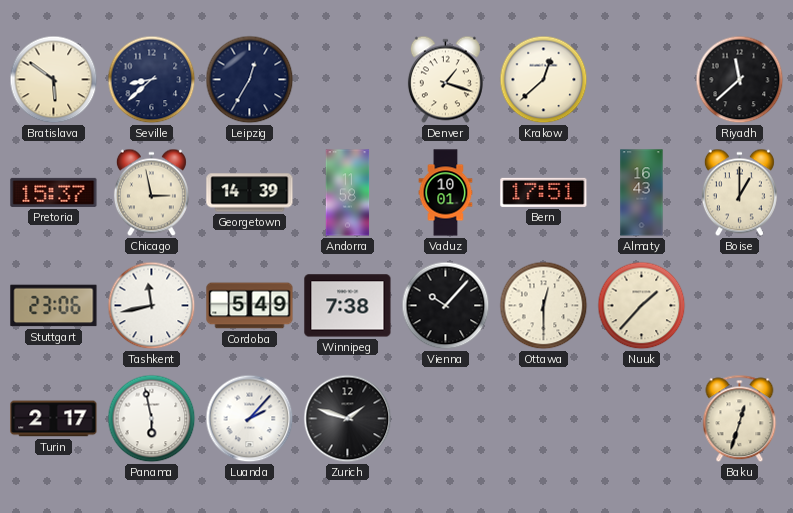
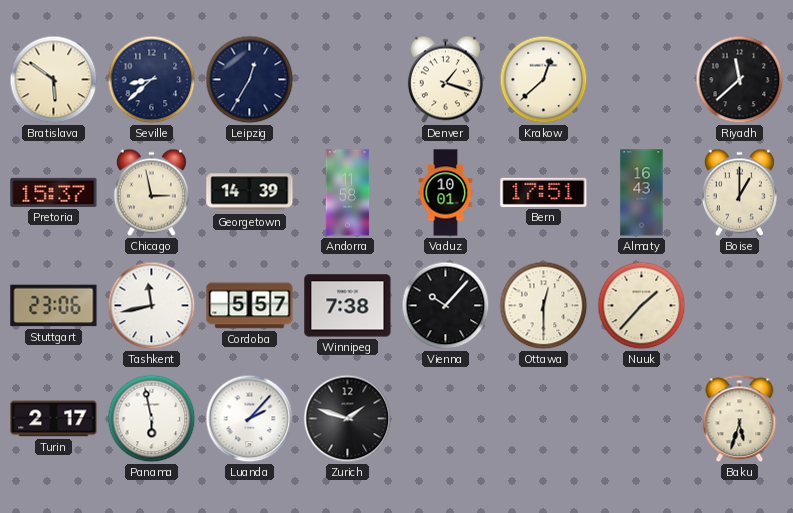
Cordoba: 5:49 -> 5:57 (250, 306)
Baku: 12:33 -> 5:33 (740, 419)
